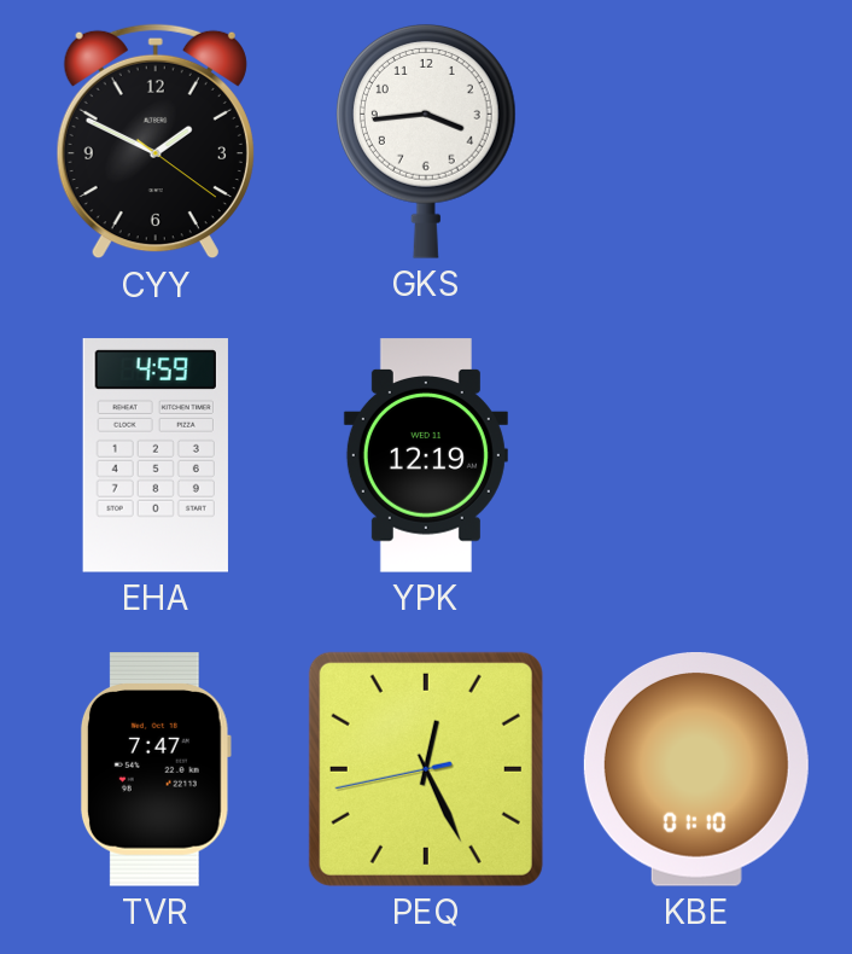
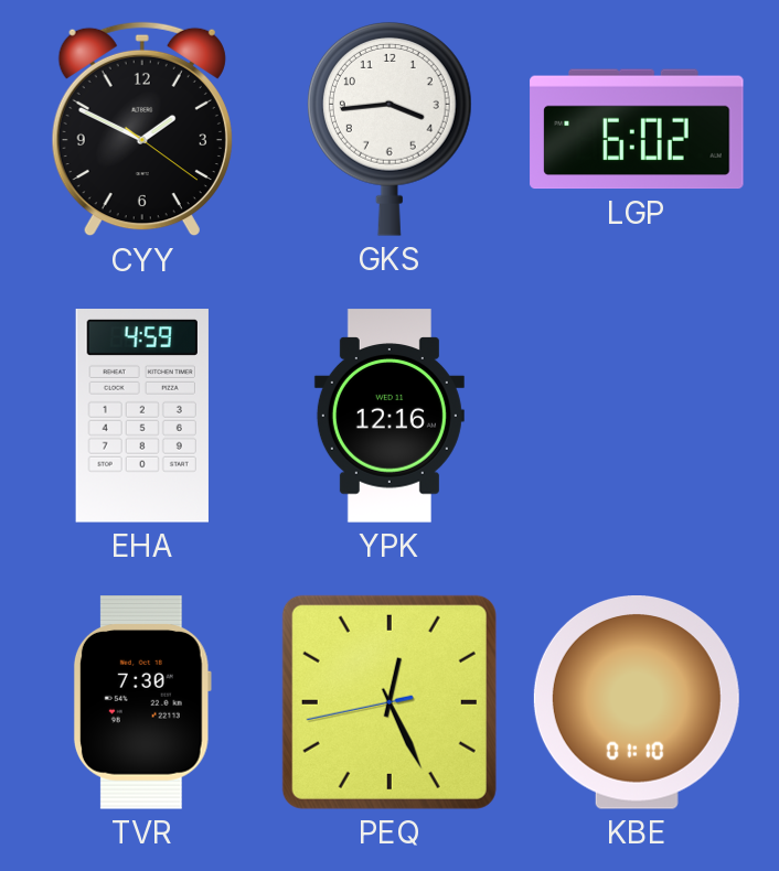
LGP: none -> 6:02 (637, 129)
YPK: 12:19 -> 12:16 (390, 416)
TVR: 7:47 -> 7:30 (142, 702)
